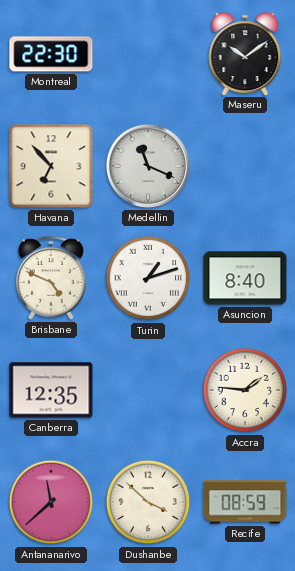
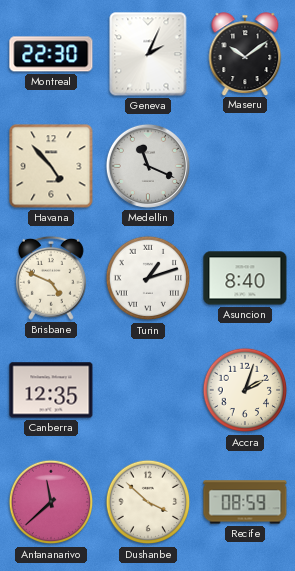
Geneva: none -> 2:04 (148, 54)
Havana: 6:53 -> 4:53 (51, 166)
Accra: 1:46 -> 2:03 (245, 390)
